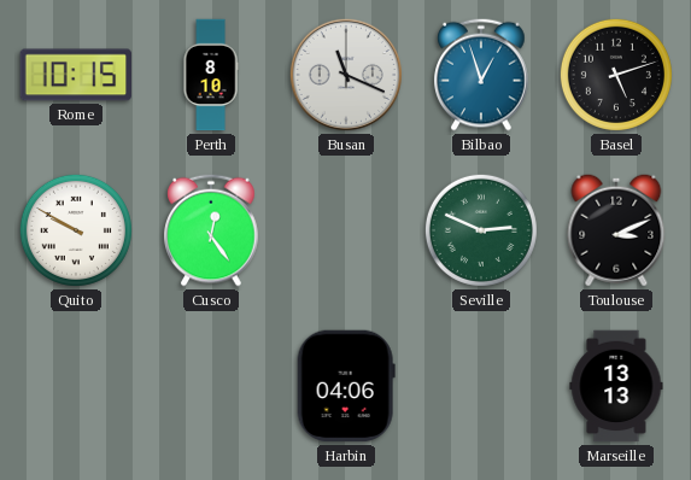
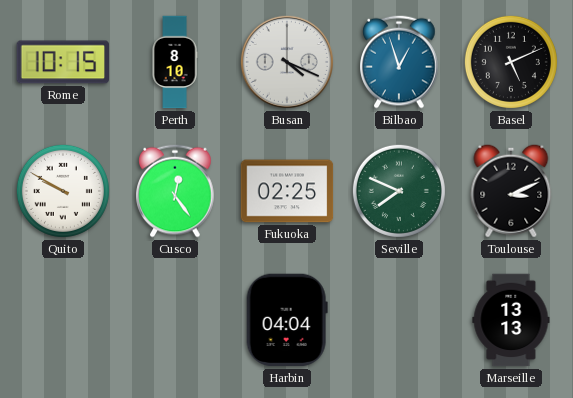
Busan: 11:19 -> 4:19 (287, 62)
Basel: 5:12 -> 5:11 (511, 62)
Fukuoka: none -> 02:25 (287, 191)
Seville: 2:49 -> 7:49 (399, 191)
Harbin: 04:06 -> 04:04 (287, 320)
